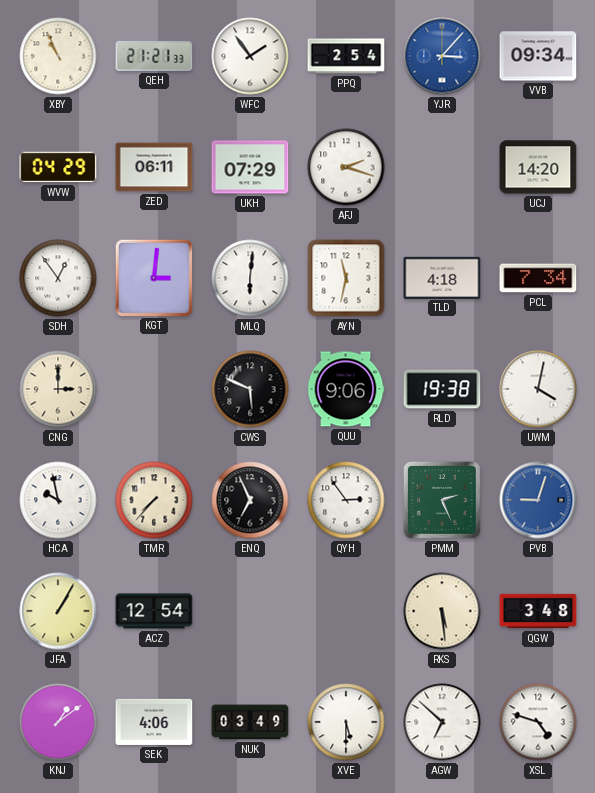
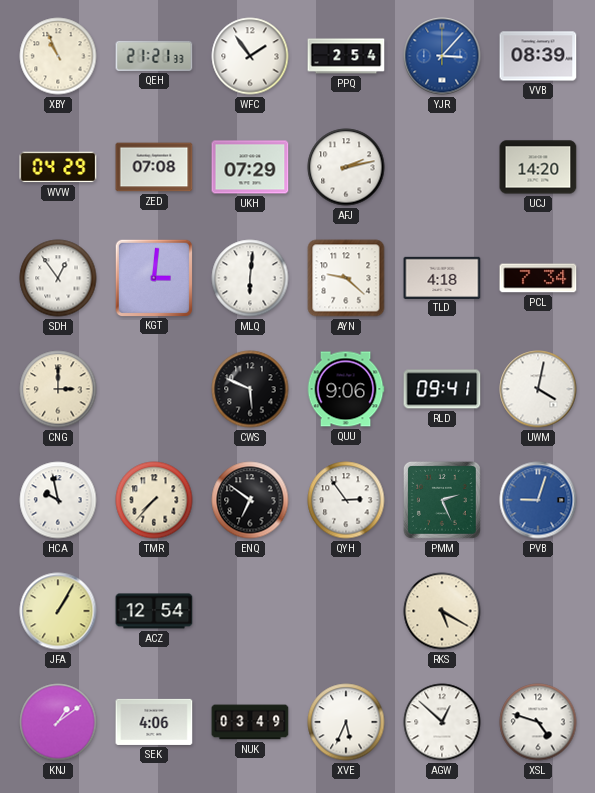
VVB: 09:34 -> 08:39 (538, 56)
ZED: 06:11 -> 07:08 (154, 167)
AFJ: 2:18 -> 2:13 (346, 167)
AYN: 11:32 -> 9:22 (346, 278)
RLD: 19:38 -> 09:41 (442, 389)
ENQ: 6:56 -> 6:51 (250, 500)
RKS: 5:29 -> 5:20 (442, 611)
QGW: 3:48 -> none (538, 611)
XVE: 5:30 -> 5:34 (346, 722)
AGW: 6:52 -> 12:52 (442, 722)
